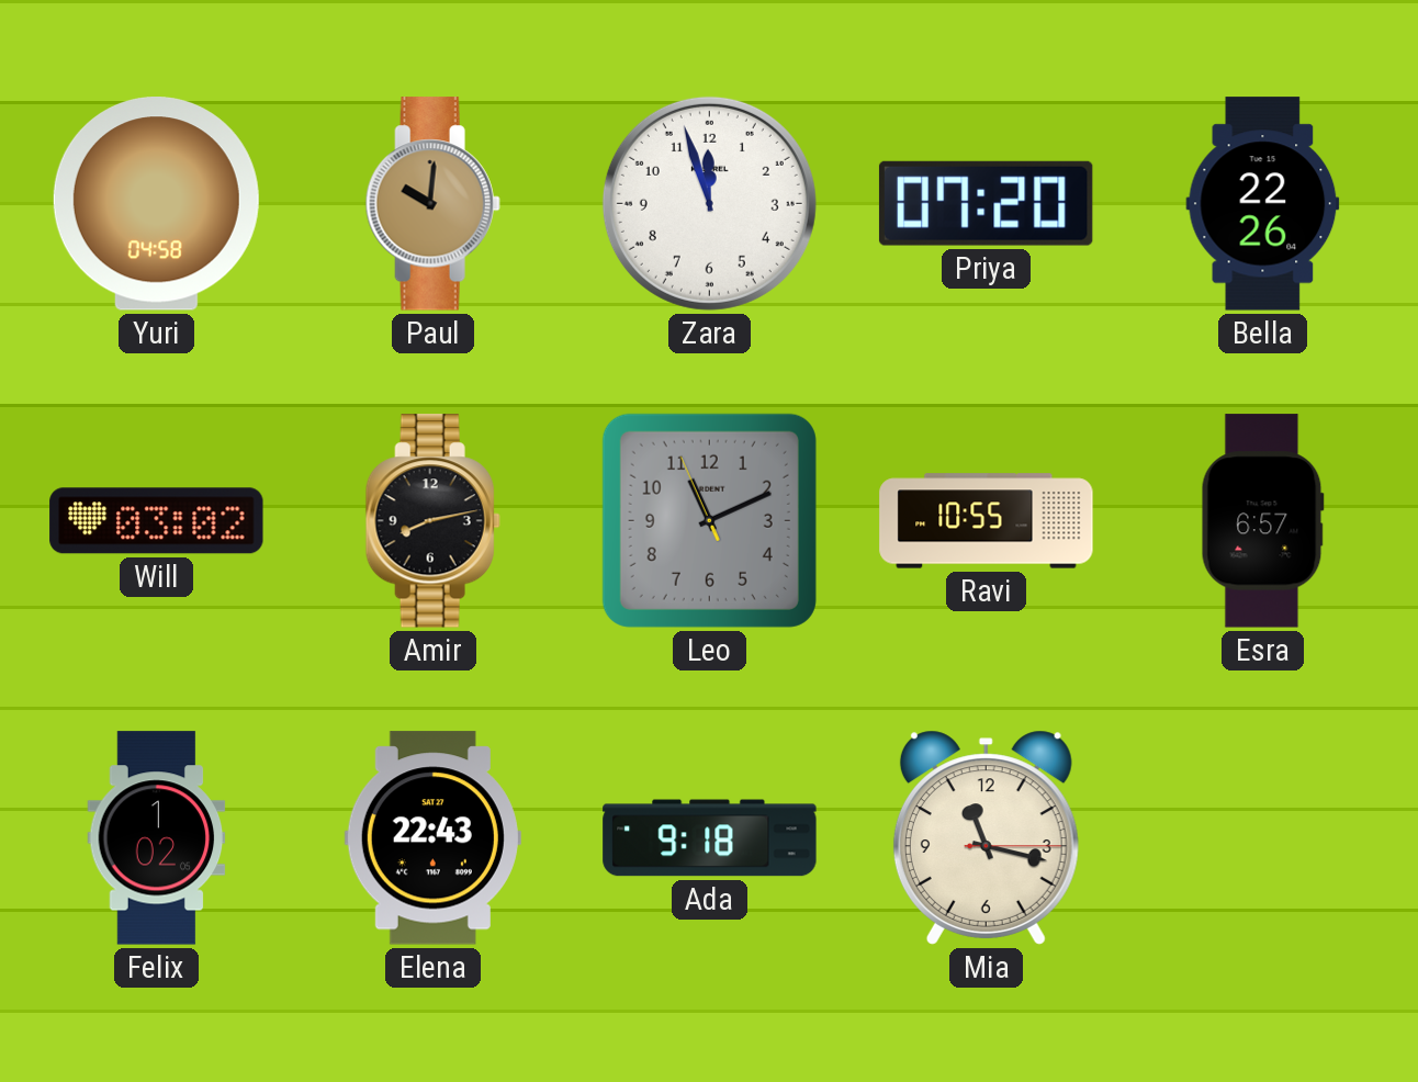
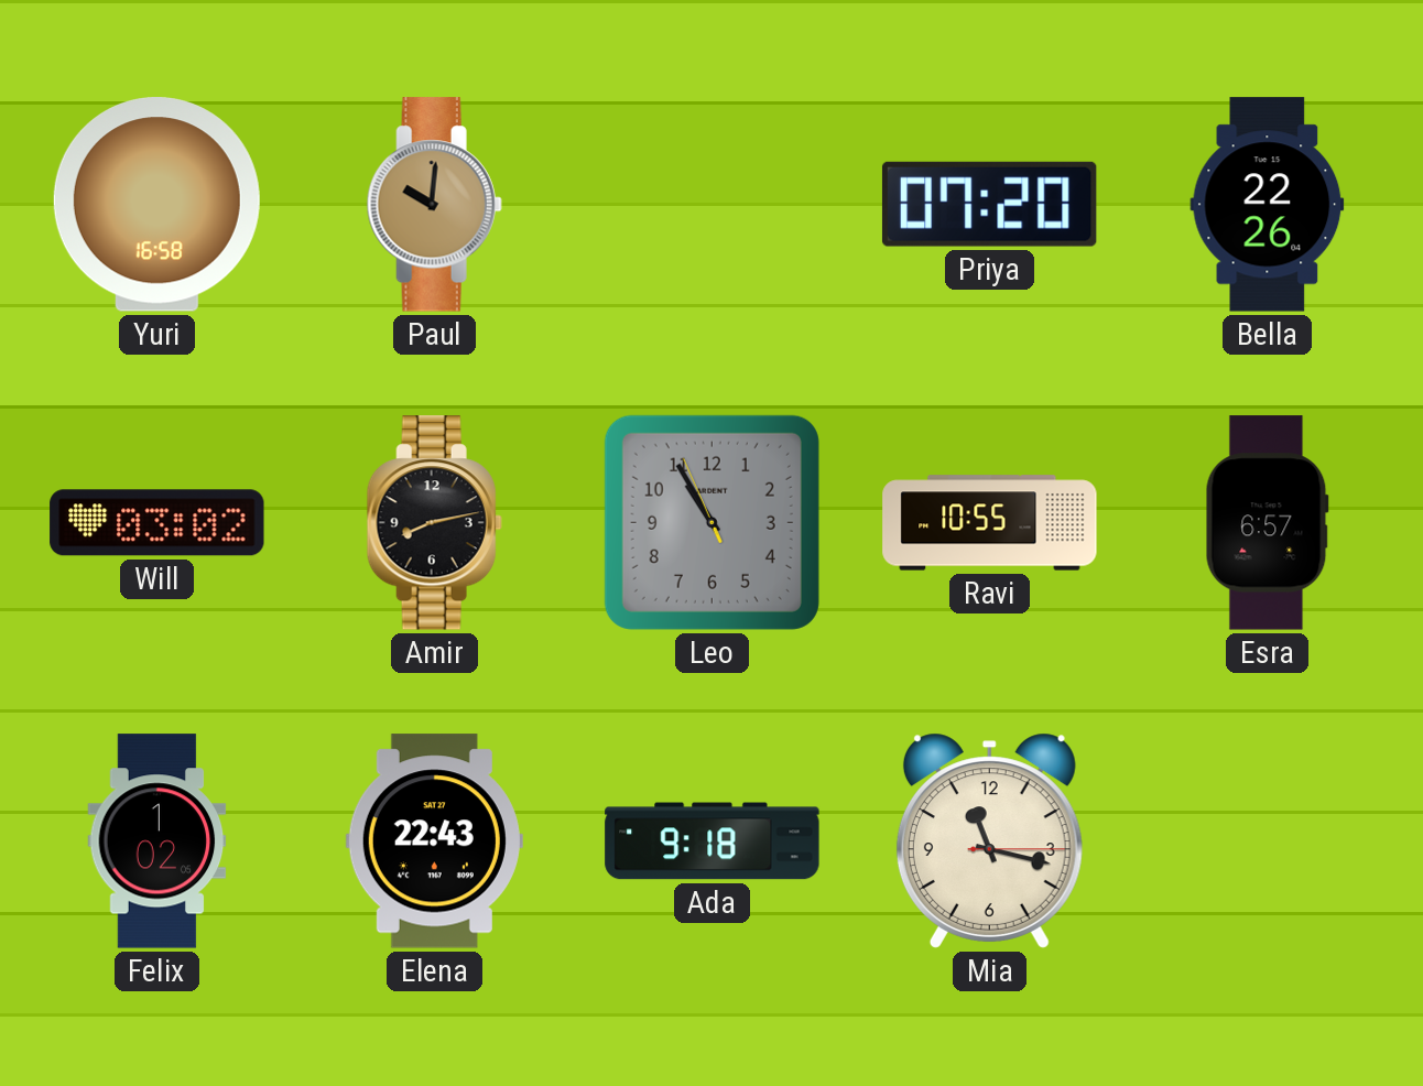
Yuri: 04:58 -> 16:58 (156, 205)
Zara: 11:57 -> none (709, 203)
Leo: 11:10 -> 10:54 (711, 522)
